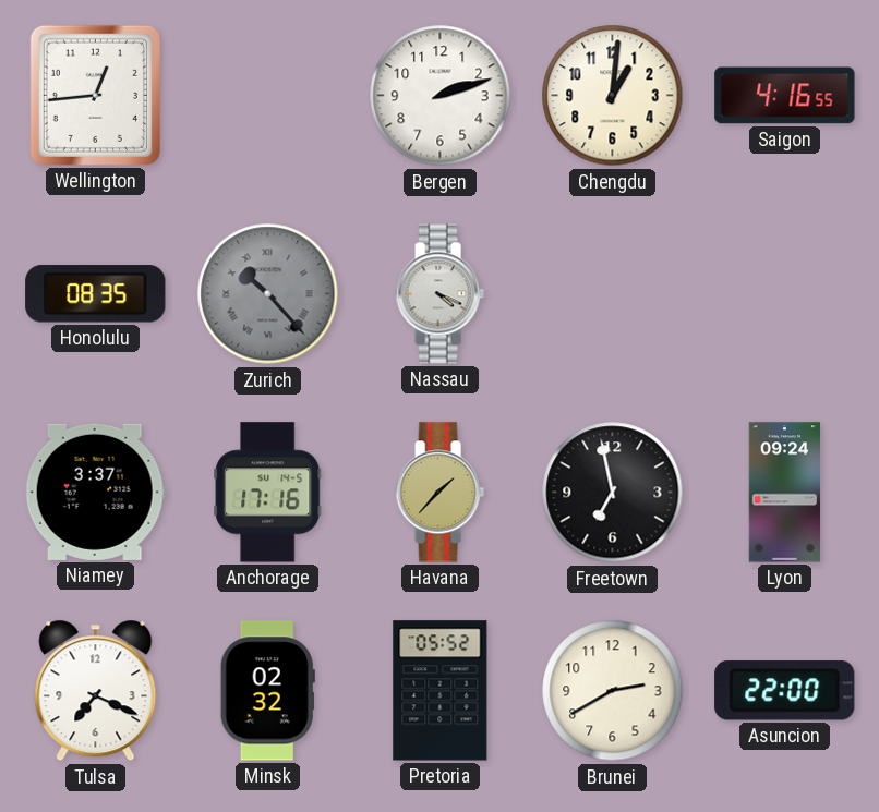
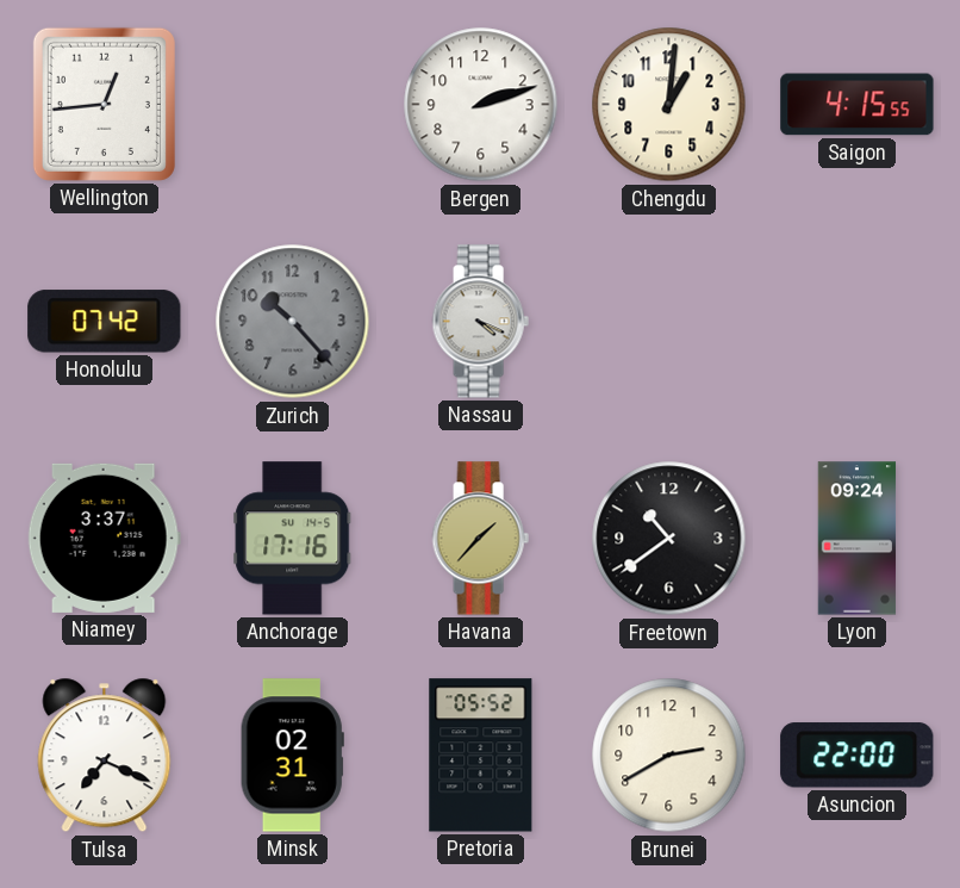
Saigon: 4:16 -> 4:15 (858, 105)
Honolulu: 08:35 -> 07:42 (105, 322)
Zurich numerals: Roman -> Arabic (293, 322)
Freetown: 6:58 -> 10:39 (669, 539)
Minsk: 02:32 -> 02:31 (292, 756)
